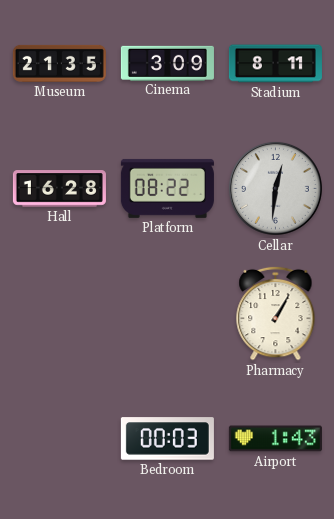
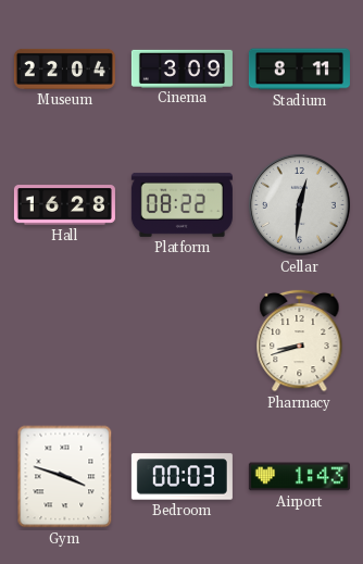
Museum: 21:35 -> 22:04 (64, 68)
Pharmacy: 1:05 -> 8:42 (300, 340)
Gym: none -> 3:48 (65, 477)
